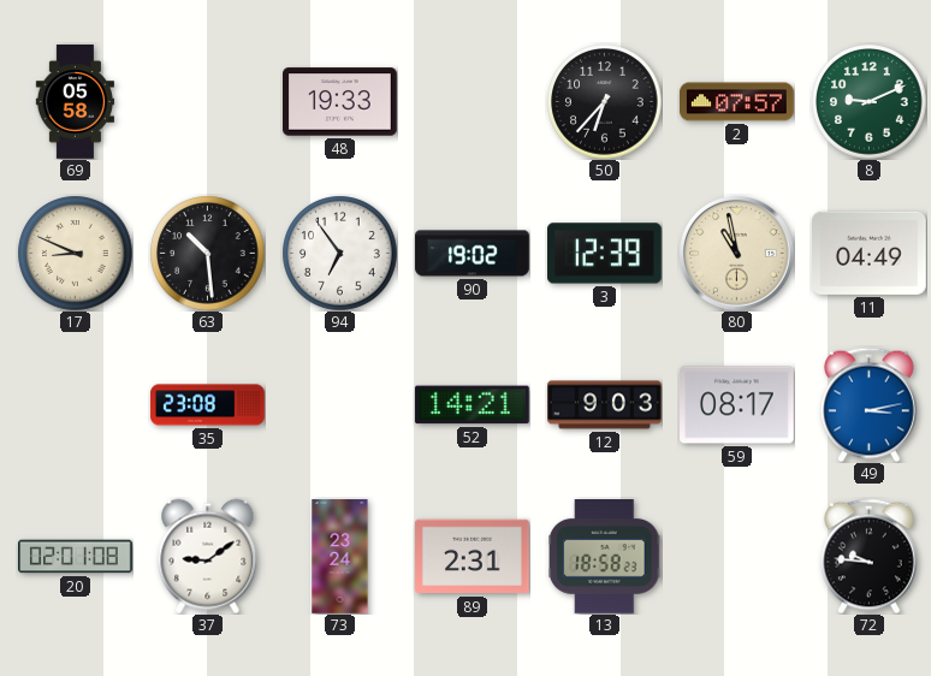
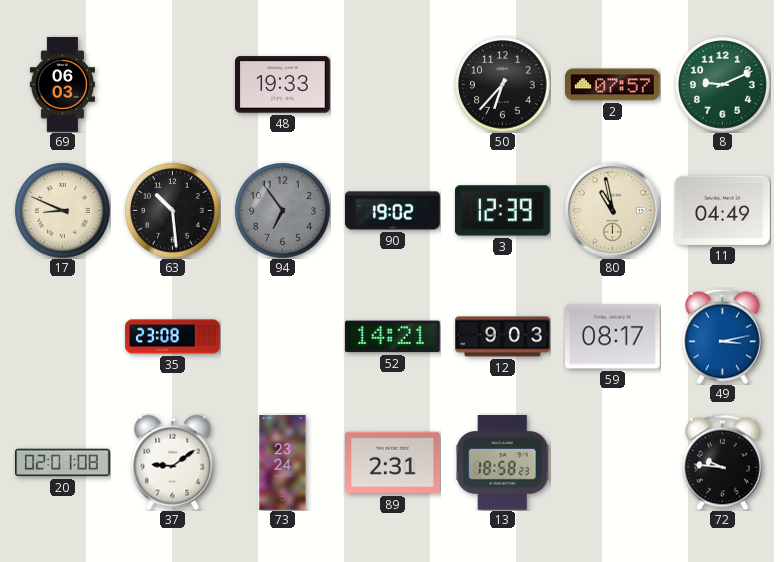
69: 05:58 -> 06:03 (62, 85)
94 dial: white -> grey (282, 210)
